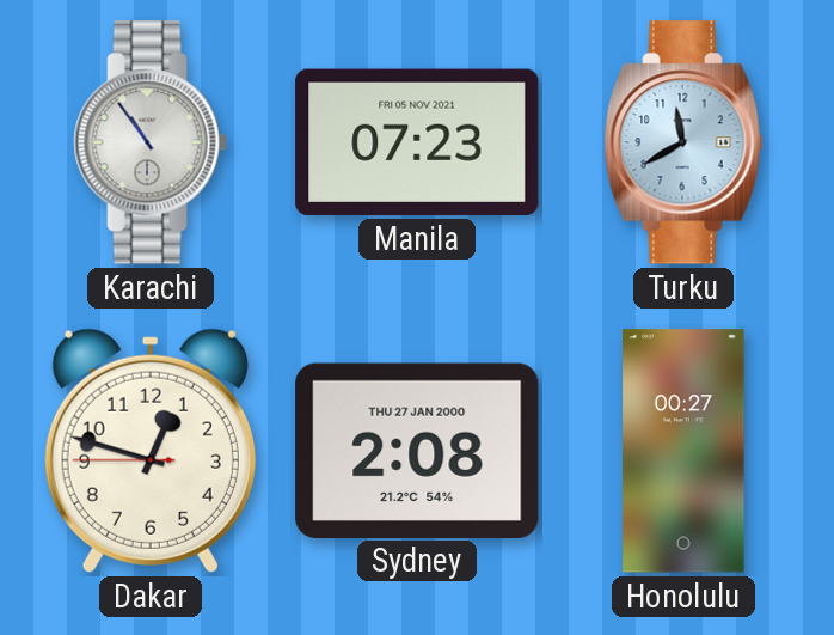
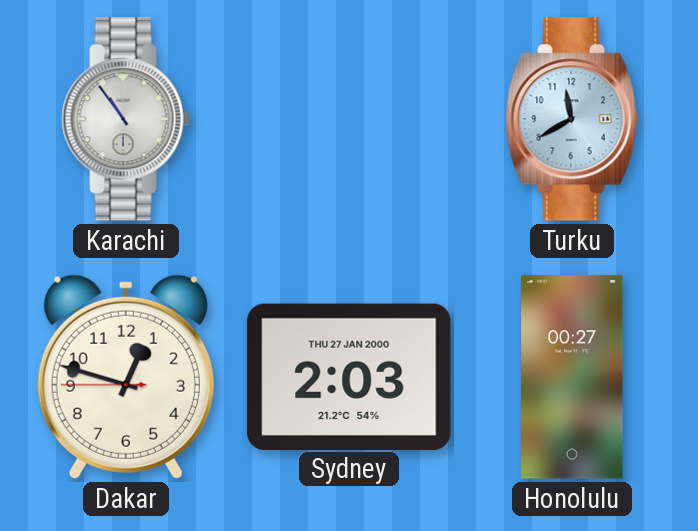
Manila: 07:23 -> none (417, 142)
Sydney: 2:08 -> 2:03 (349, 376)
